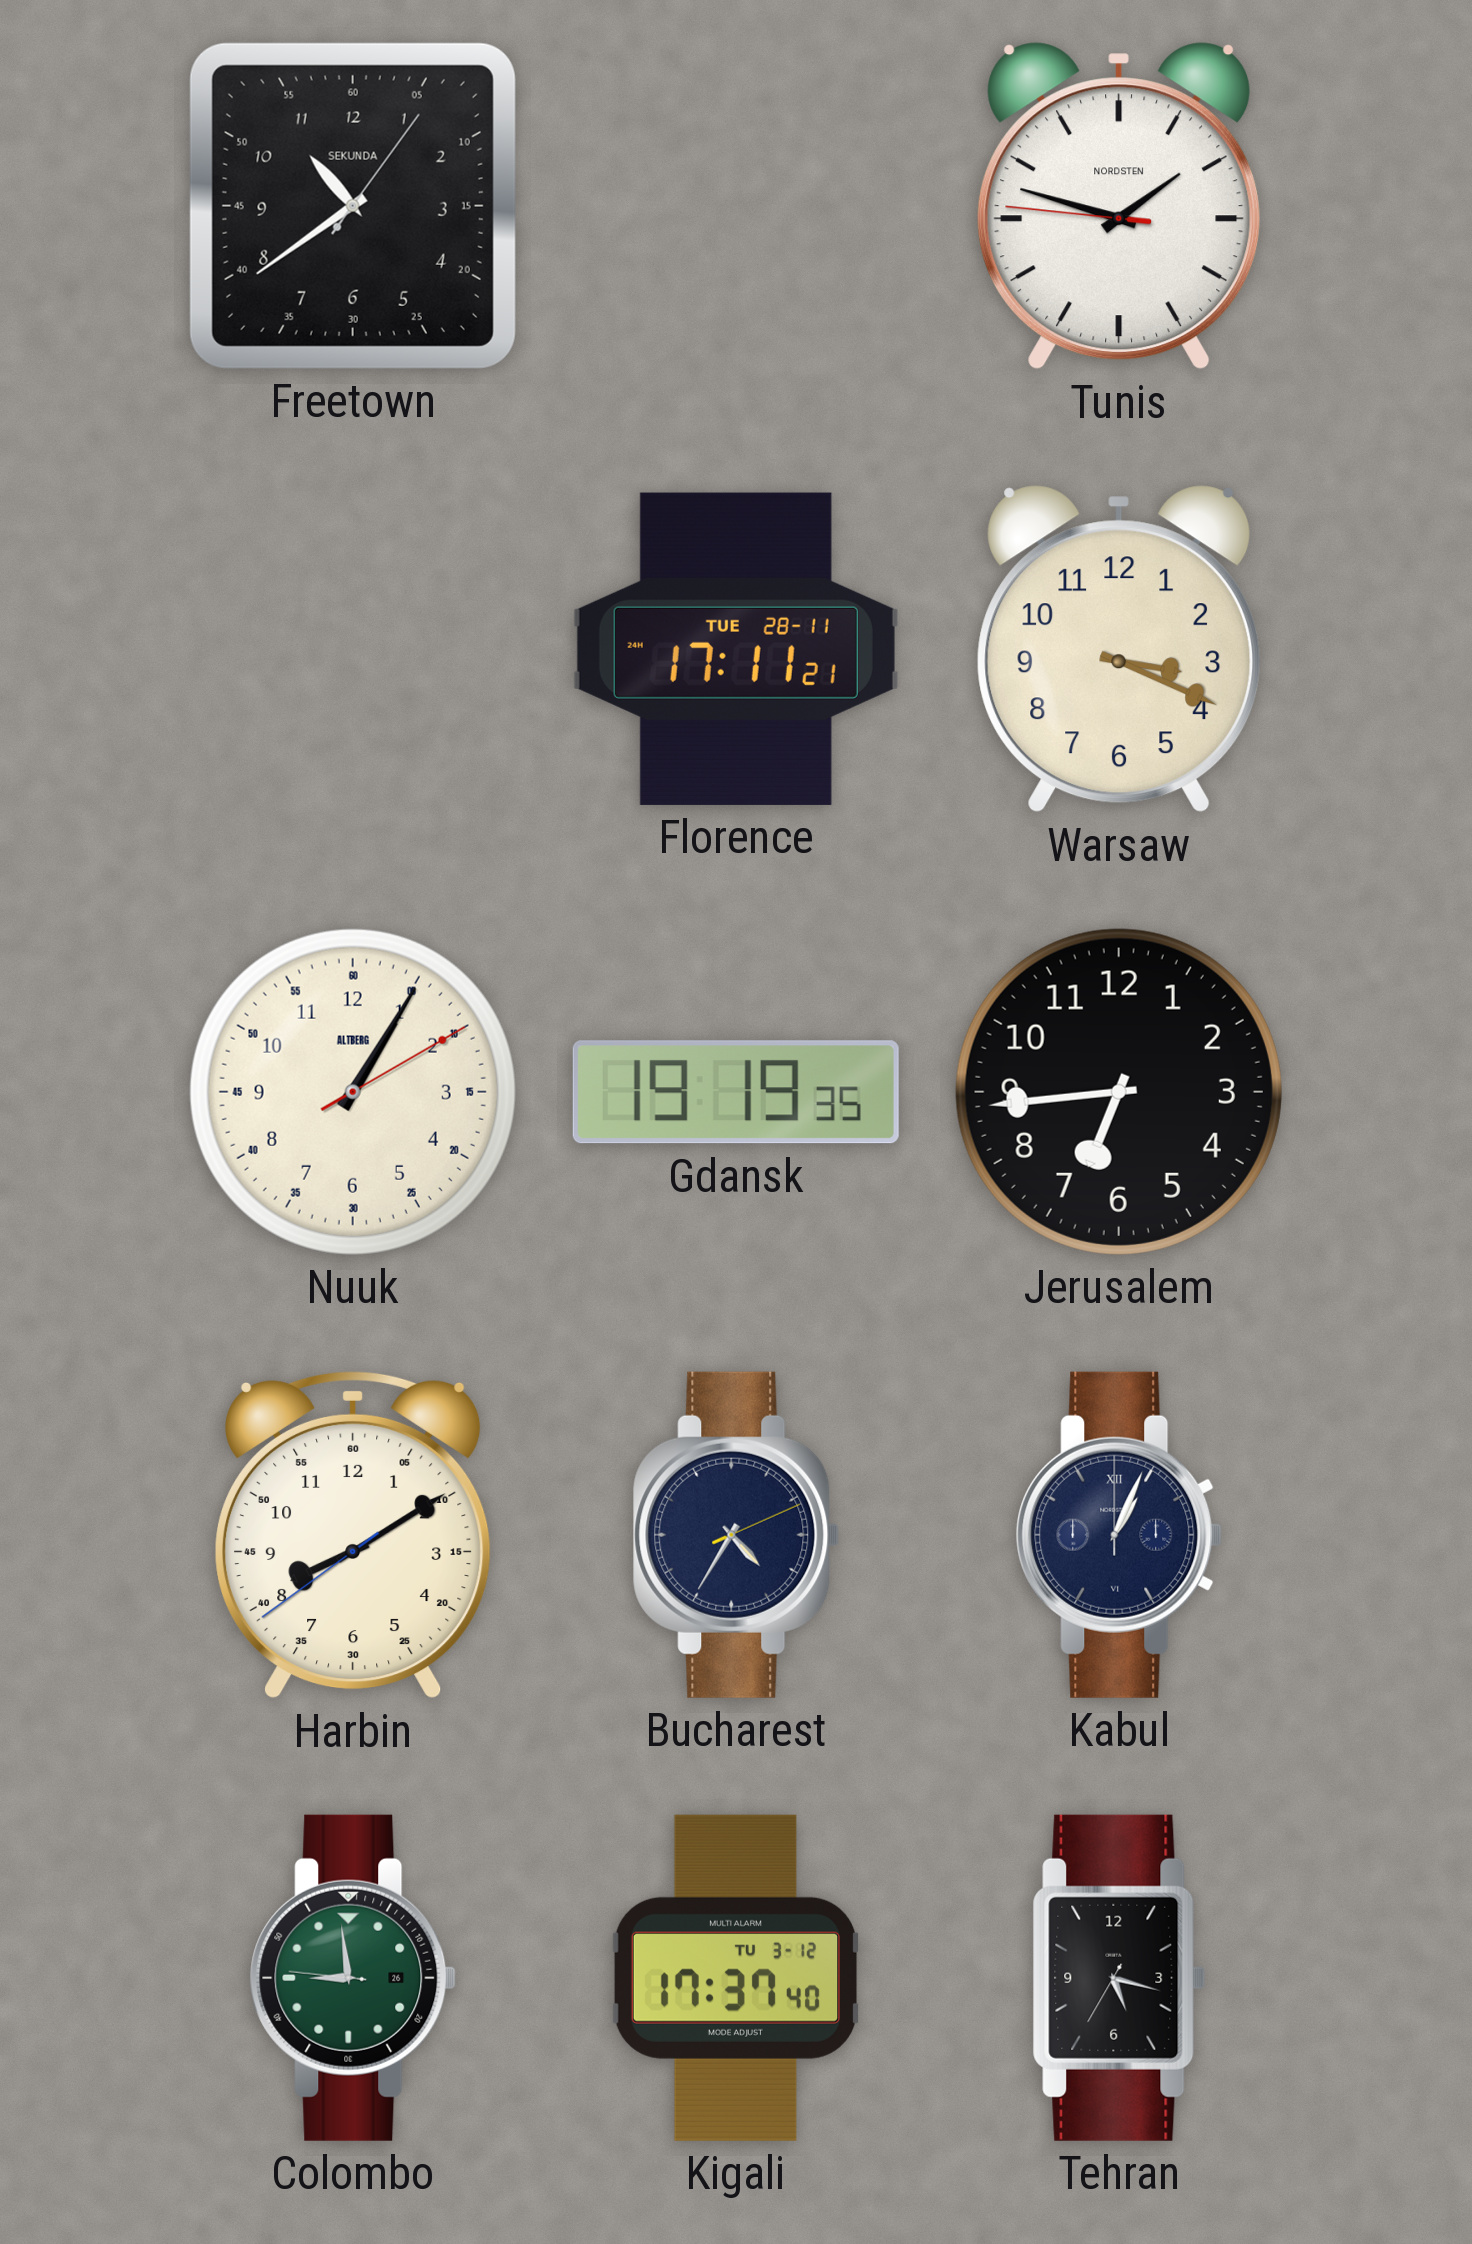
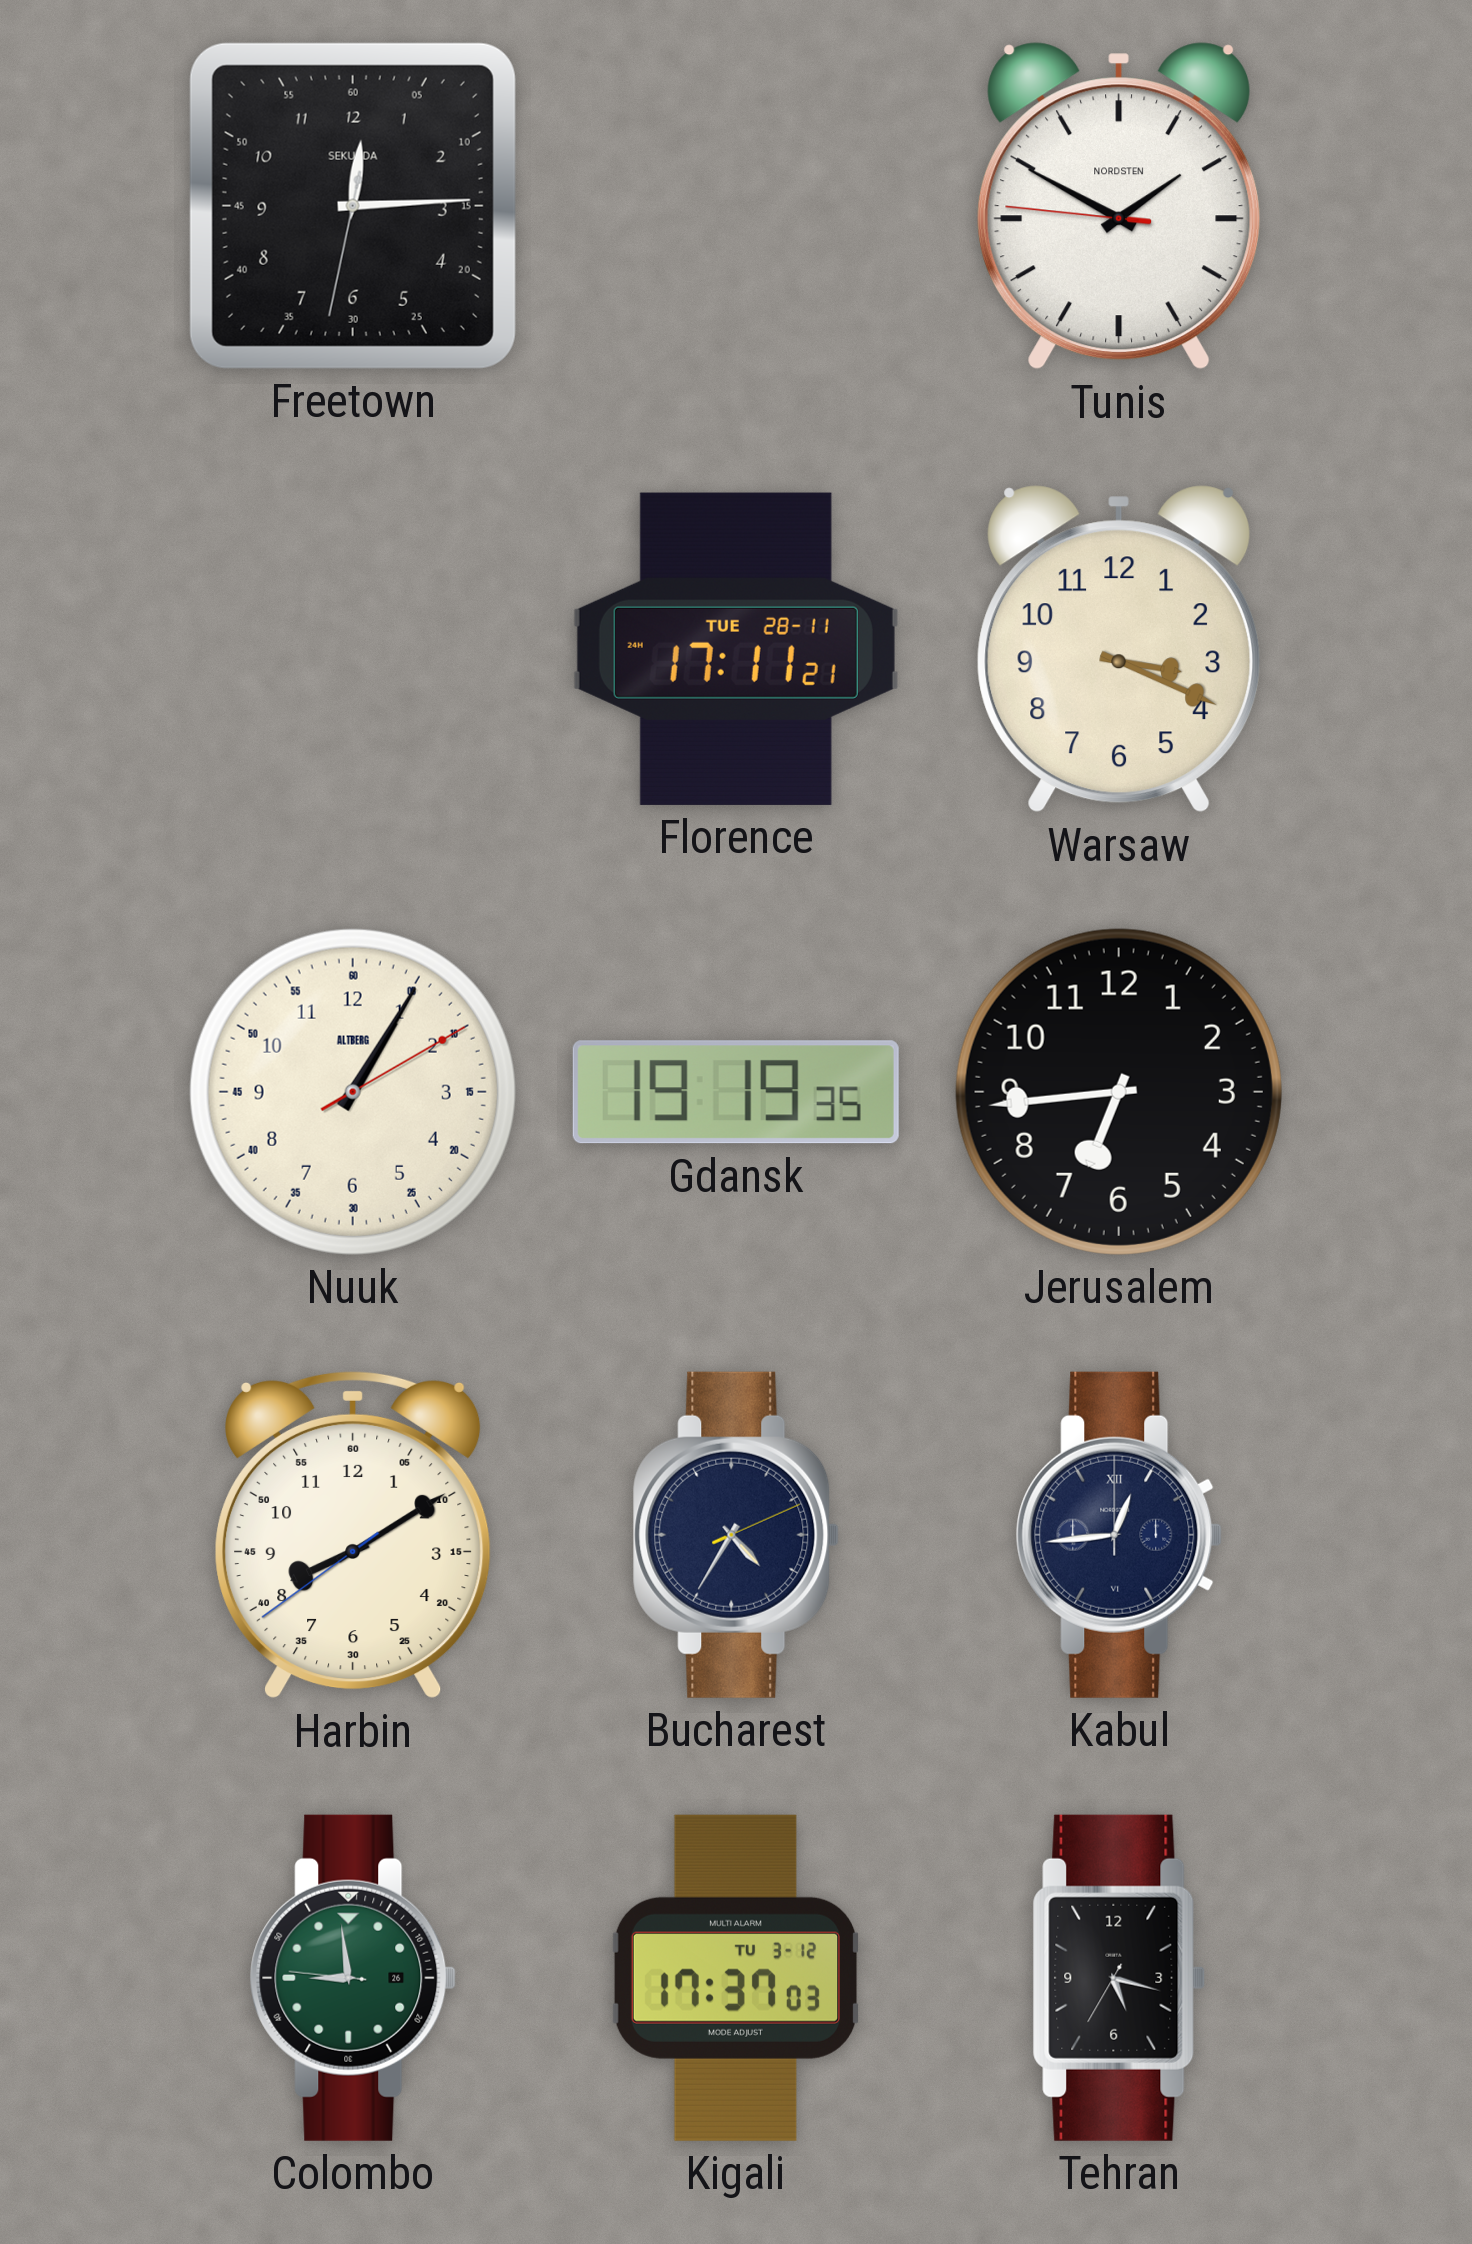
Freetown: 10:39 -> 12:14 (353, 206)
Tunis: 1:47 -> 1:49 (1119, 206)
Kabul: 1:04 -> 12:44 (1119, 1535)
Kigali: 17:37:40 -> 17:37:03 (736, 1978)
